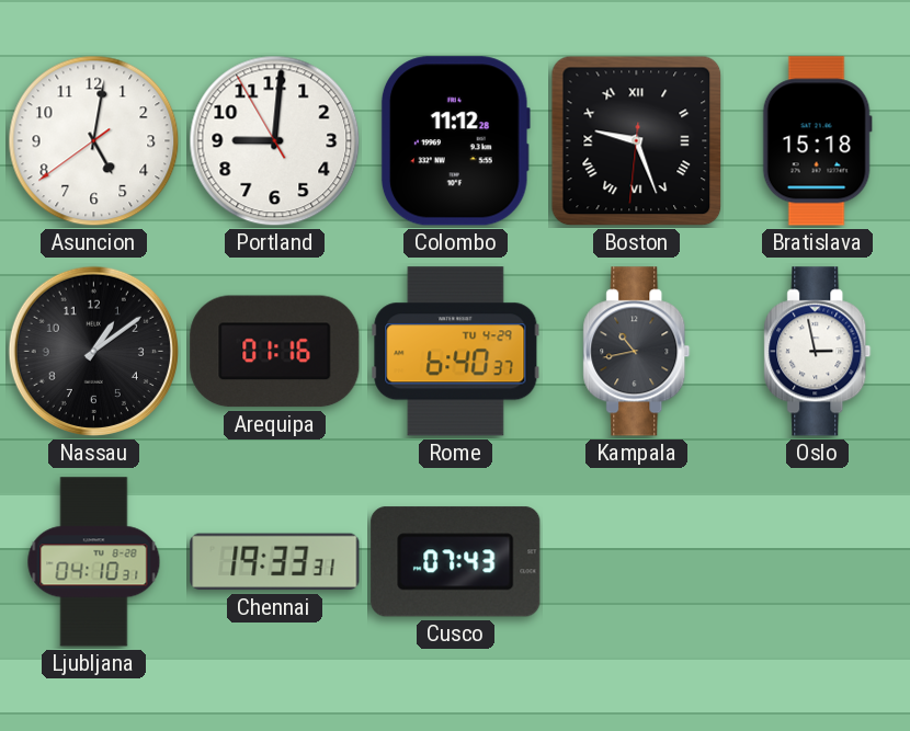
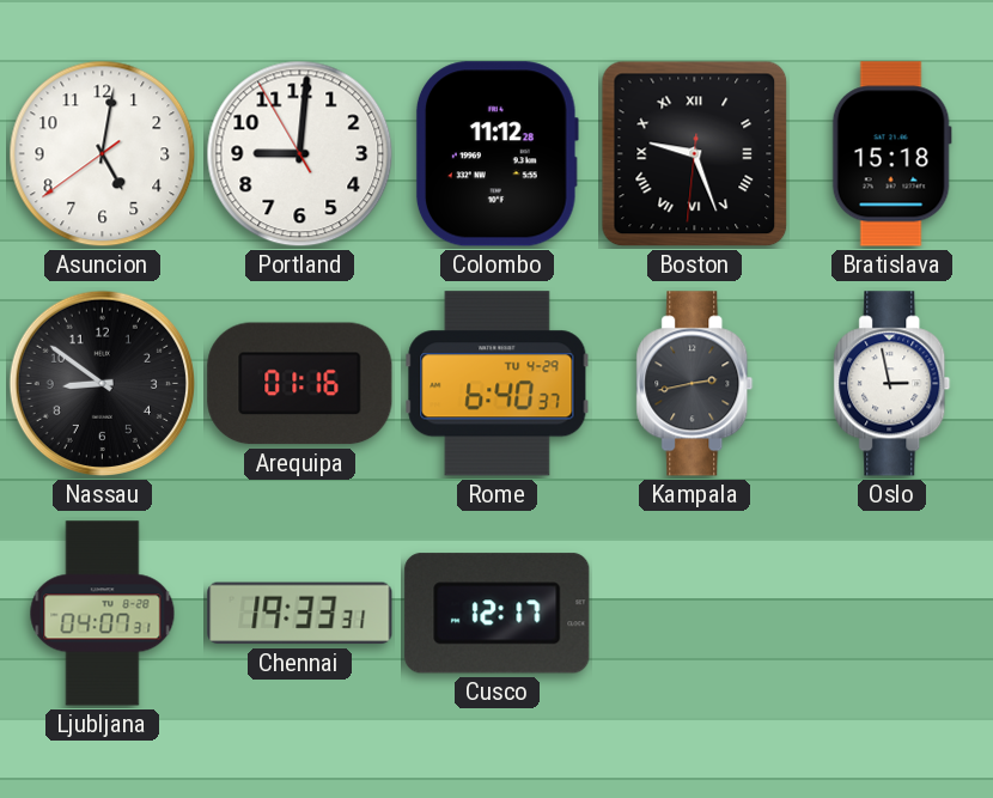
Nassau: 1:09 -> 8:51 (102, 383)
Kampala: 10:43 -> 2:43 (695, 384)
Ljubljana: 04:10 -> 04:07 (103, 614)
Cusco: 07:43 -> 12:17 (498, 614)
